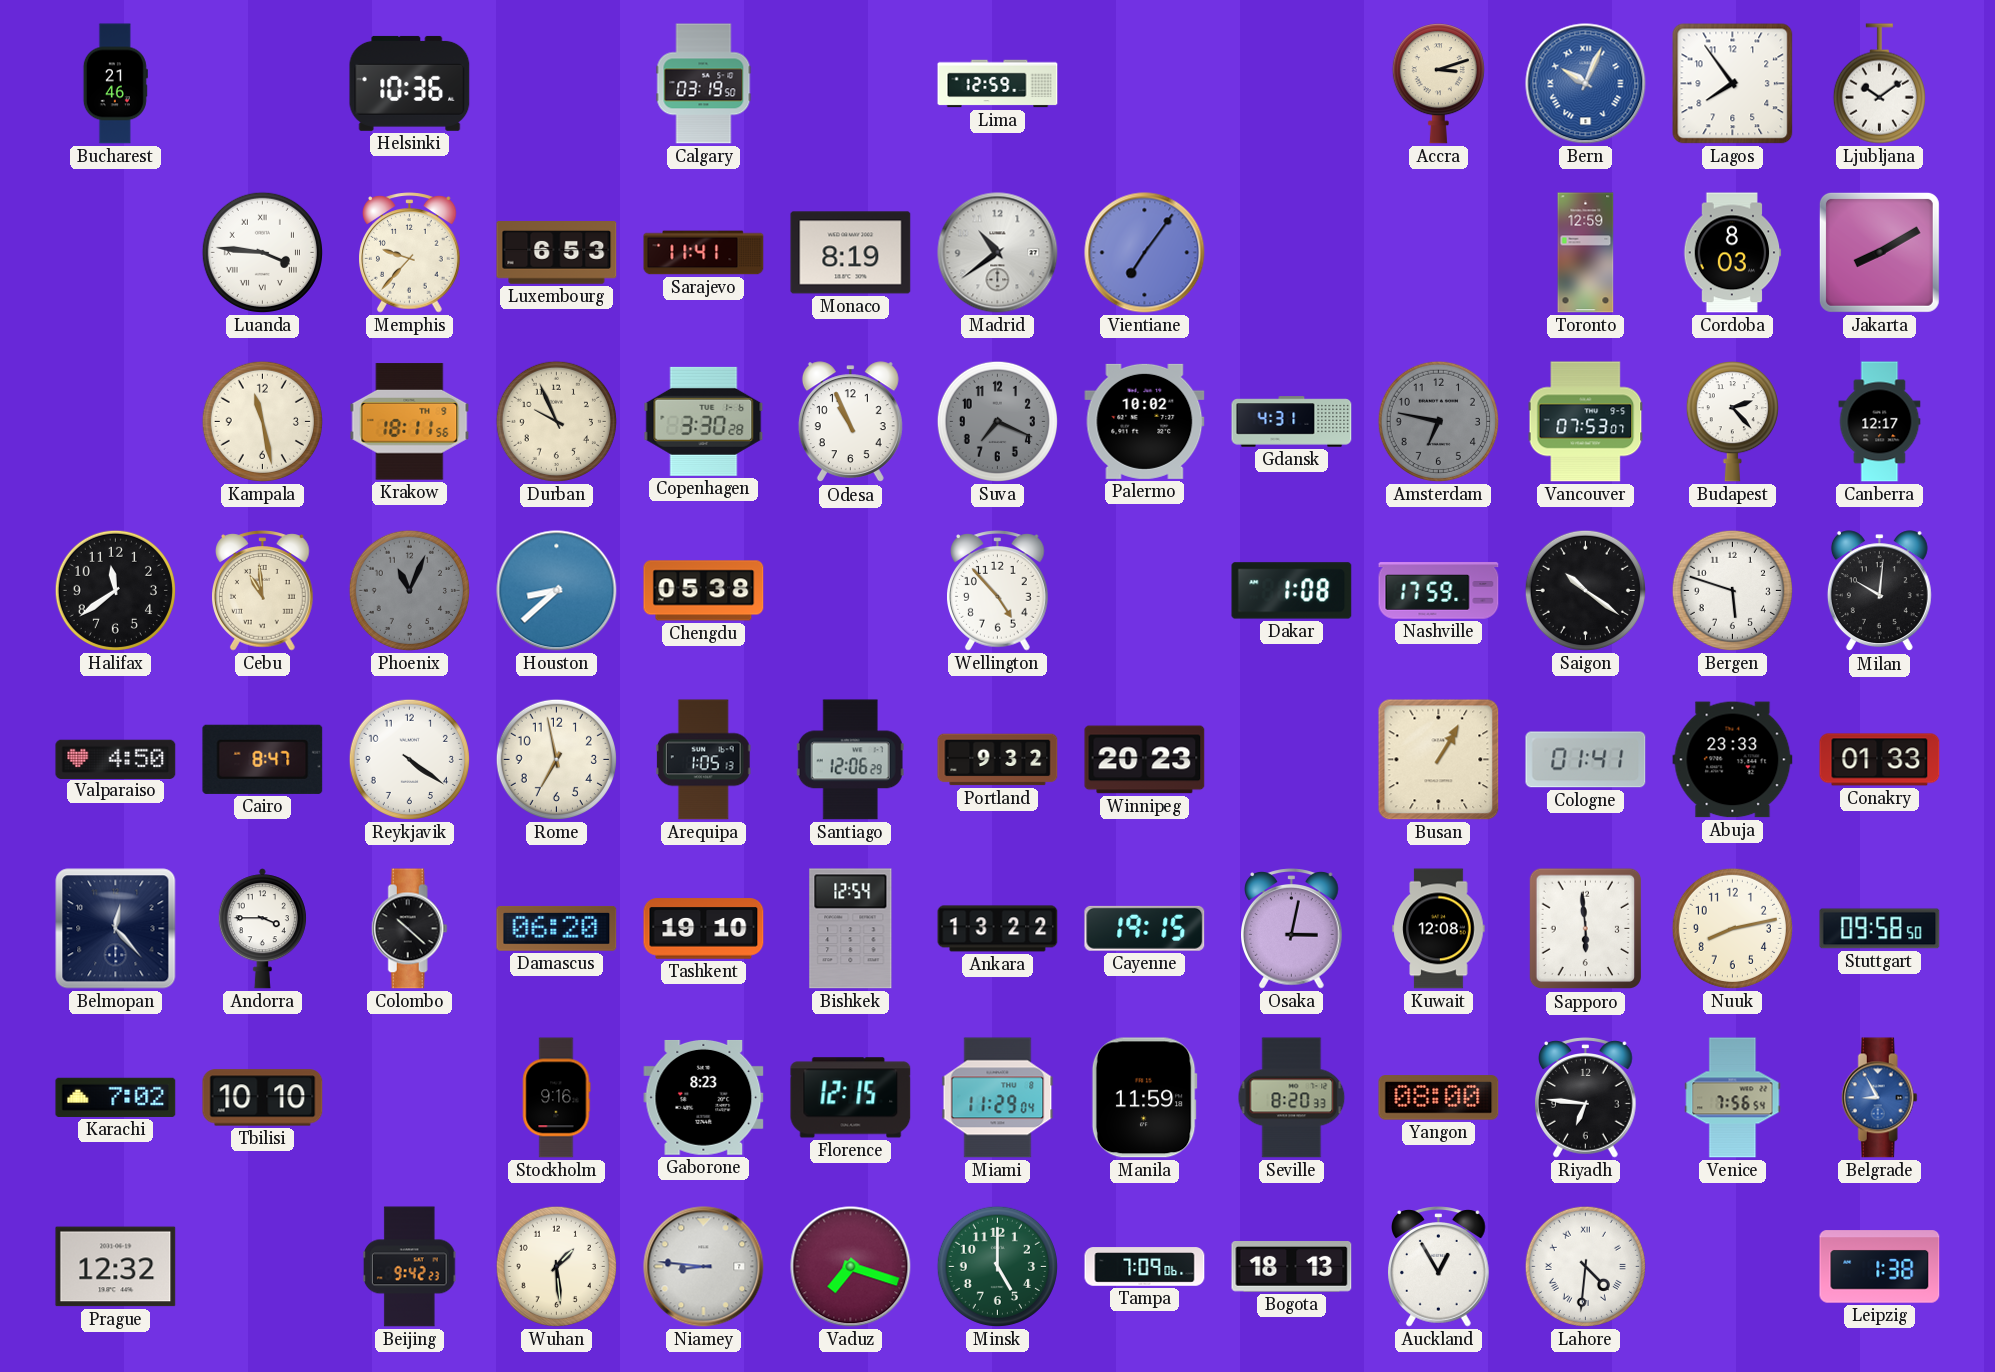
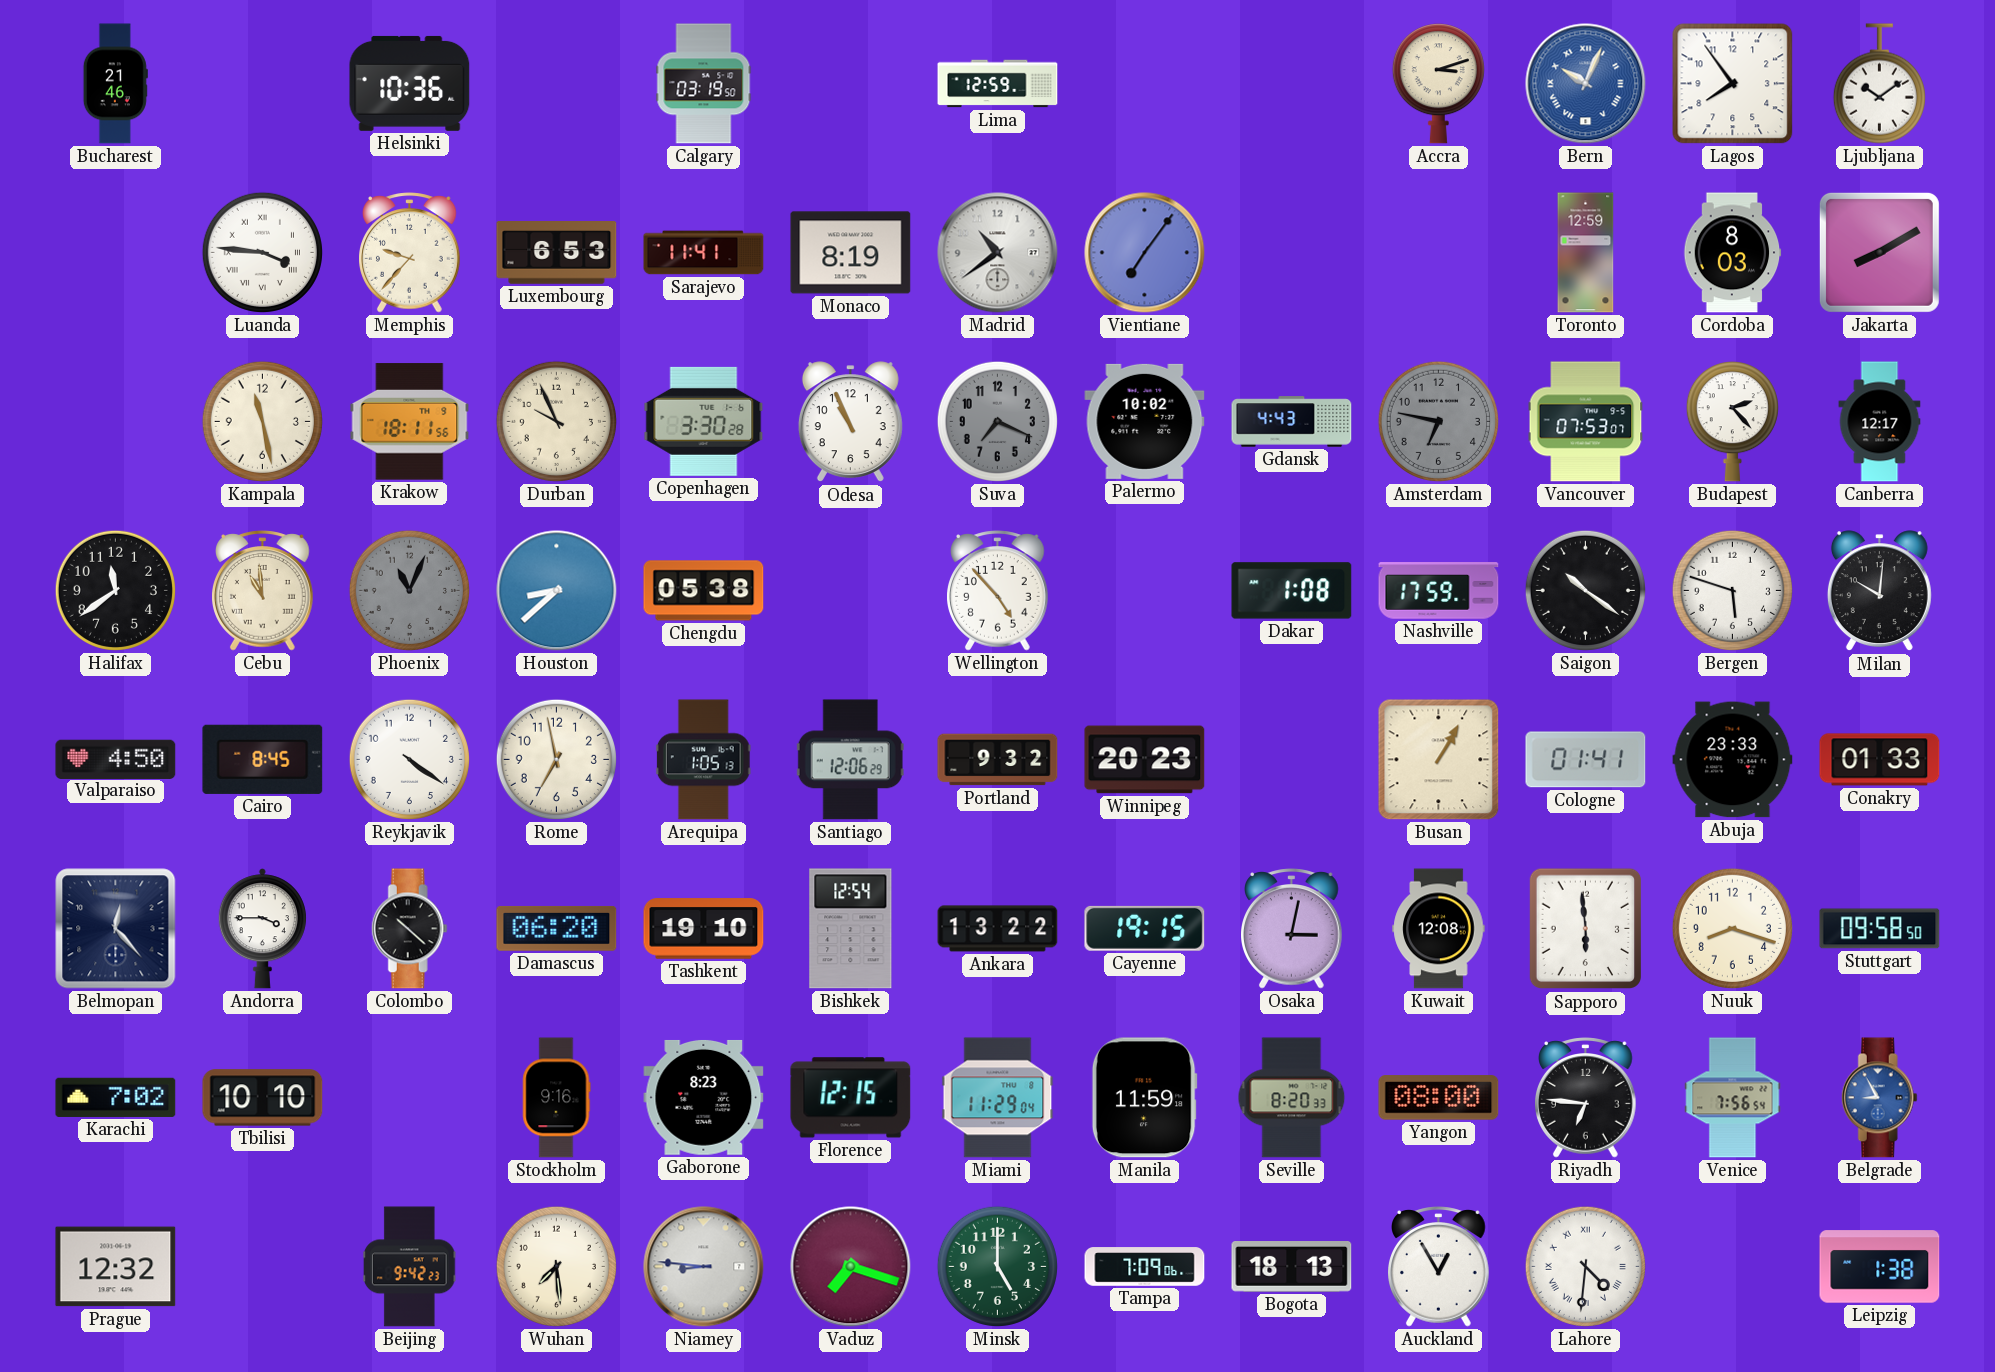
Gdansk: 4:31 -> 4:43 (1292, 422)
Cairo: 8:47 -> 8:45 (263, 759)
Nuuk: 8:13 -> 8:18 (1732, 928)
Wuhan: 1:29 -> 7:29 (556, 1266)
